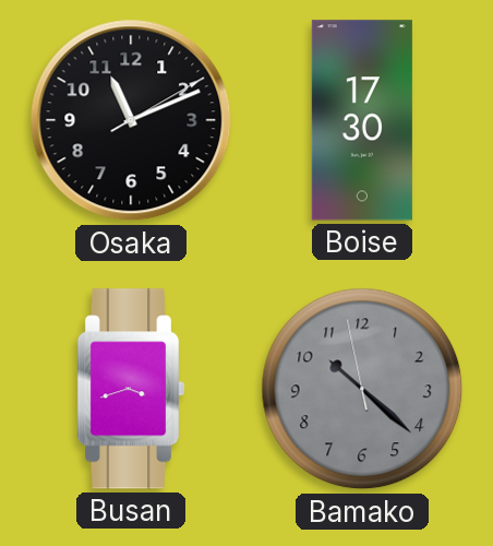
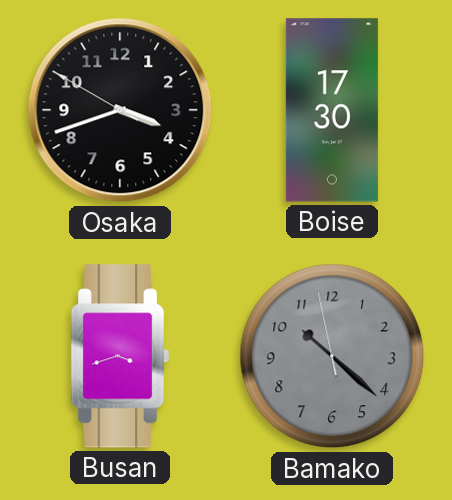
Osaka: 11:11 -> 3:41 (120, 110)
